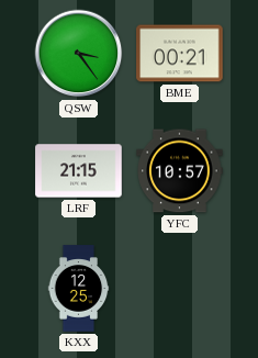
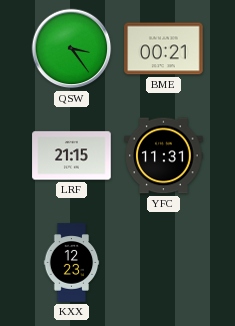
YFC: 10:57 -> 11:31 (164, 156)
KXX: 12:25 -> 12:23 (72, 263)
